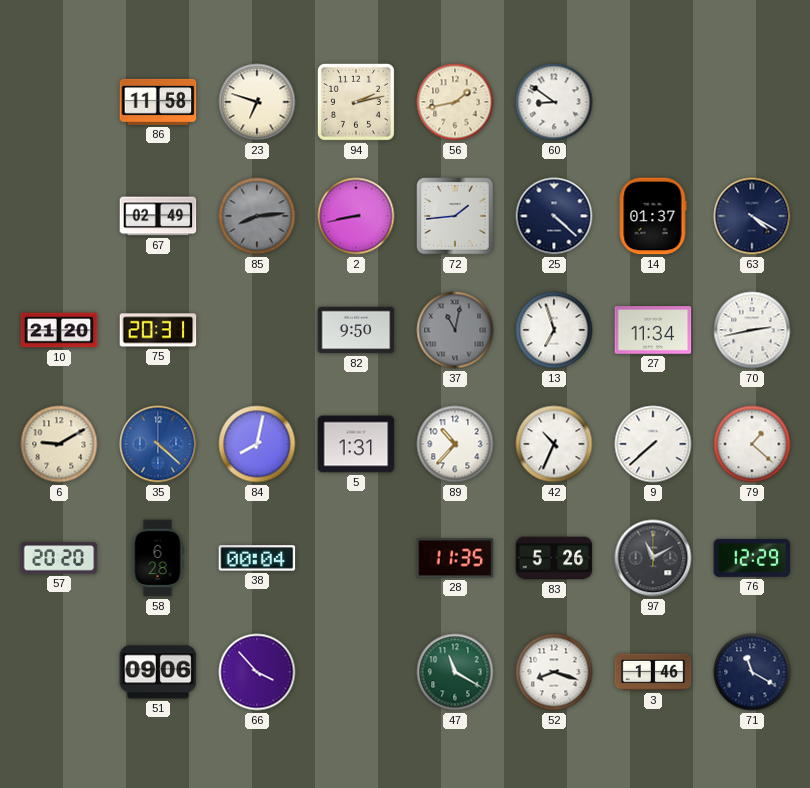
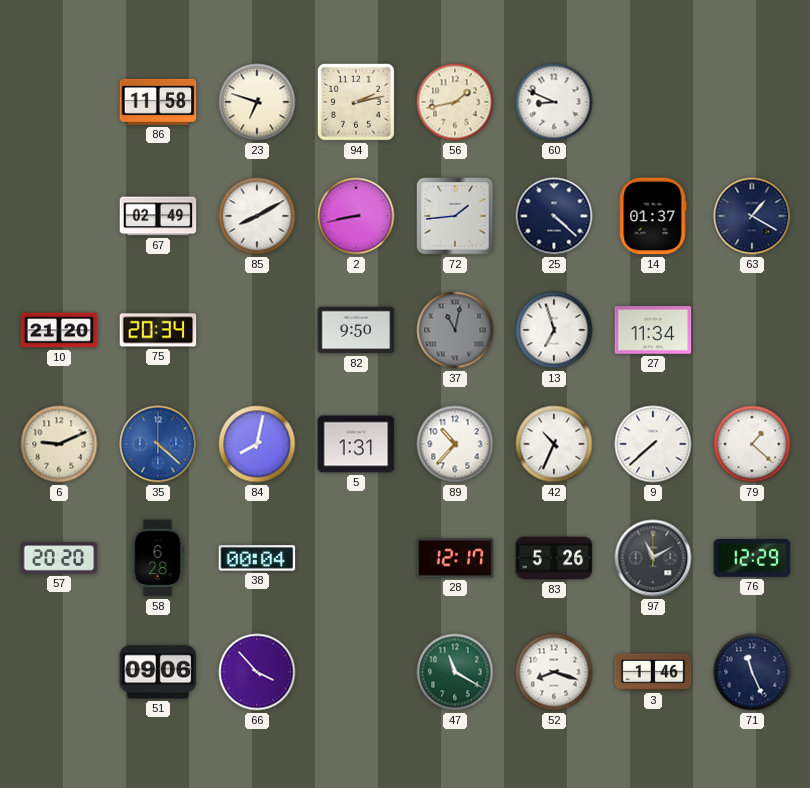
60: 8:51 -> 8:49 (554, 102)
85: 8:14 -> 8:10 (257, 216)
85 dial: grey -> white (257, 216)
63: 4:20 -> 1:20 (752, 216)
75: 20:31 -> 20:34 (158, 330)
70: 2:43 -> none (752, 330)
6: 9:10 -> 9:11 (59, 444)
28: 11:35 -> 12:17 (455, 558)
71: 11:20 -> 11:26 (752, 672)
